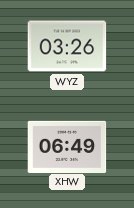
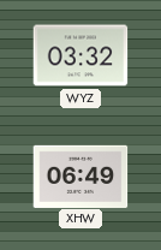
WYZ: 03:26 -> 03:32 (80, 55)
